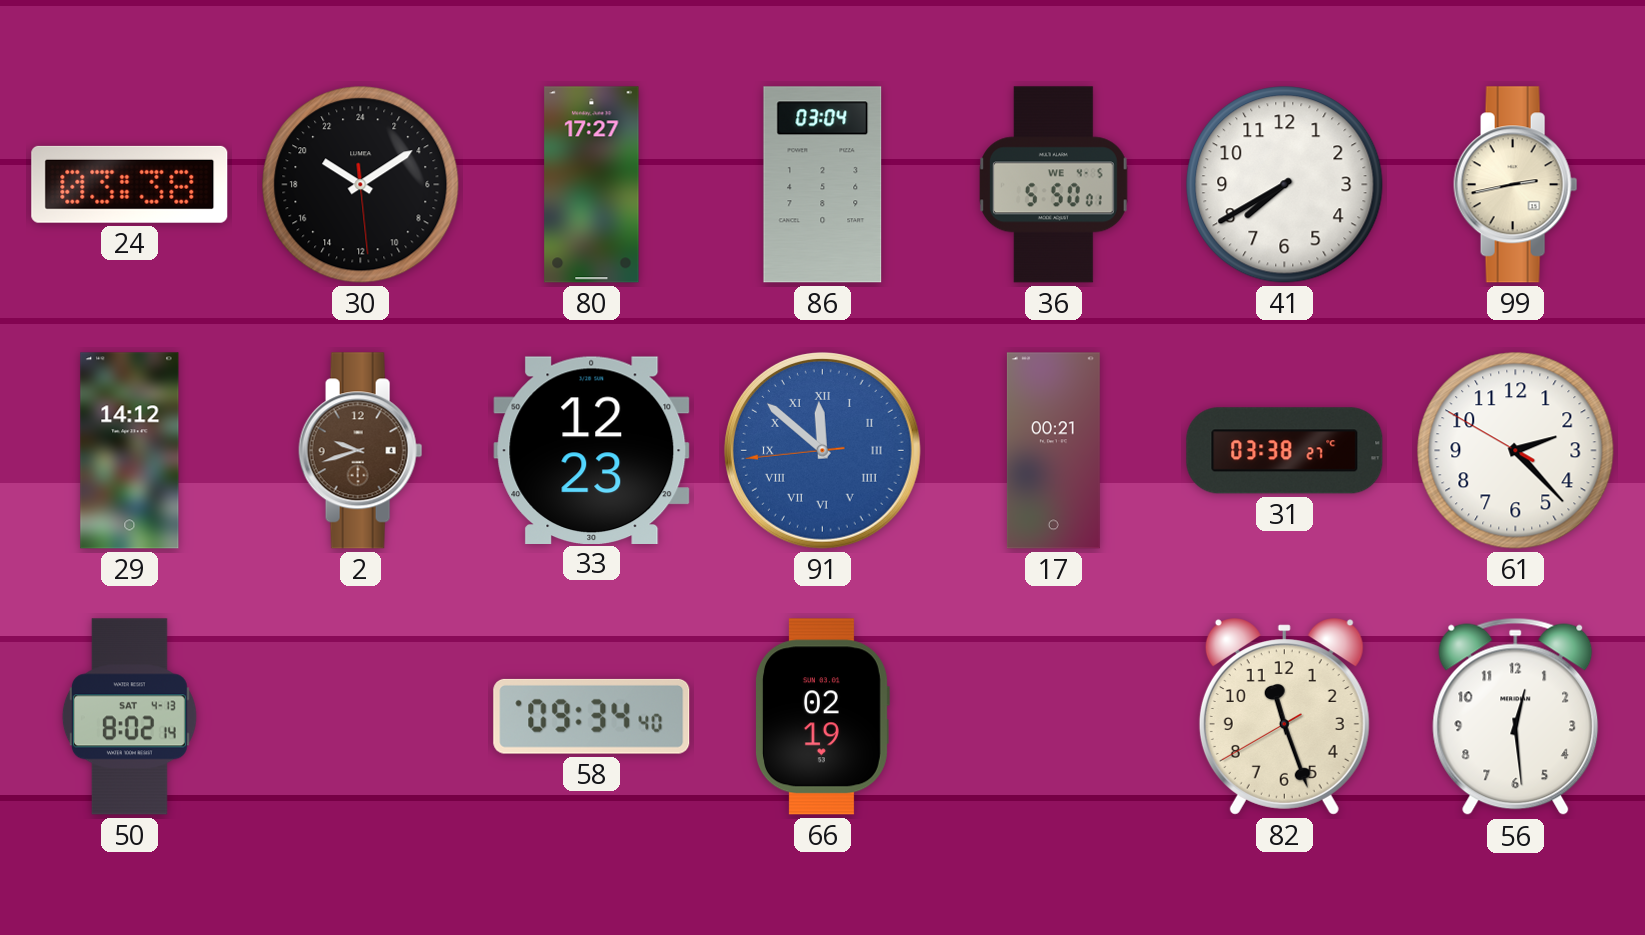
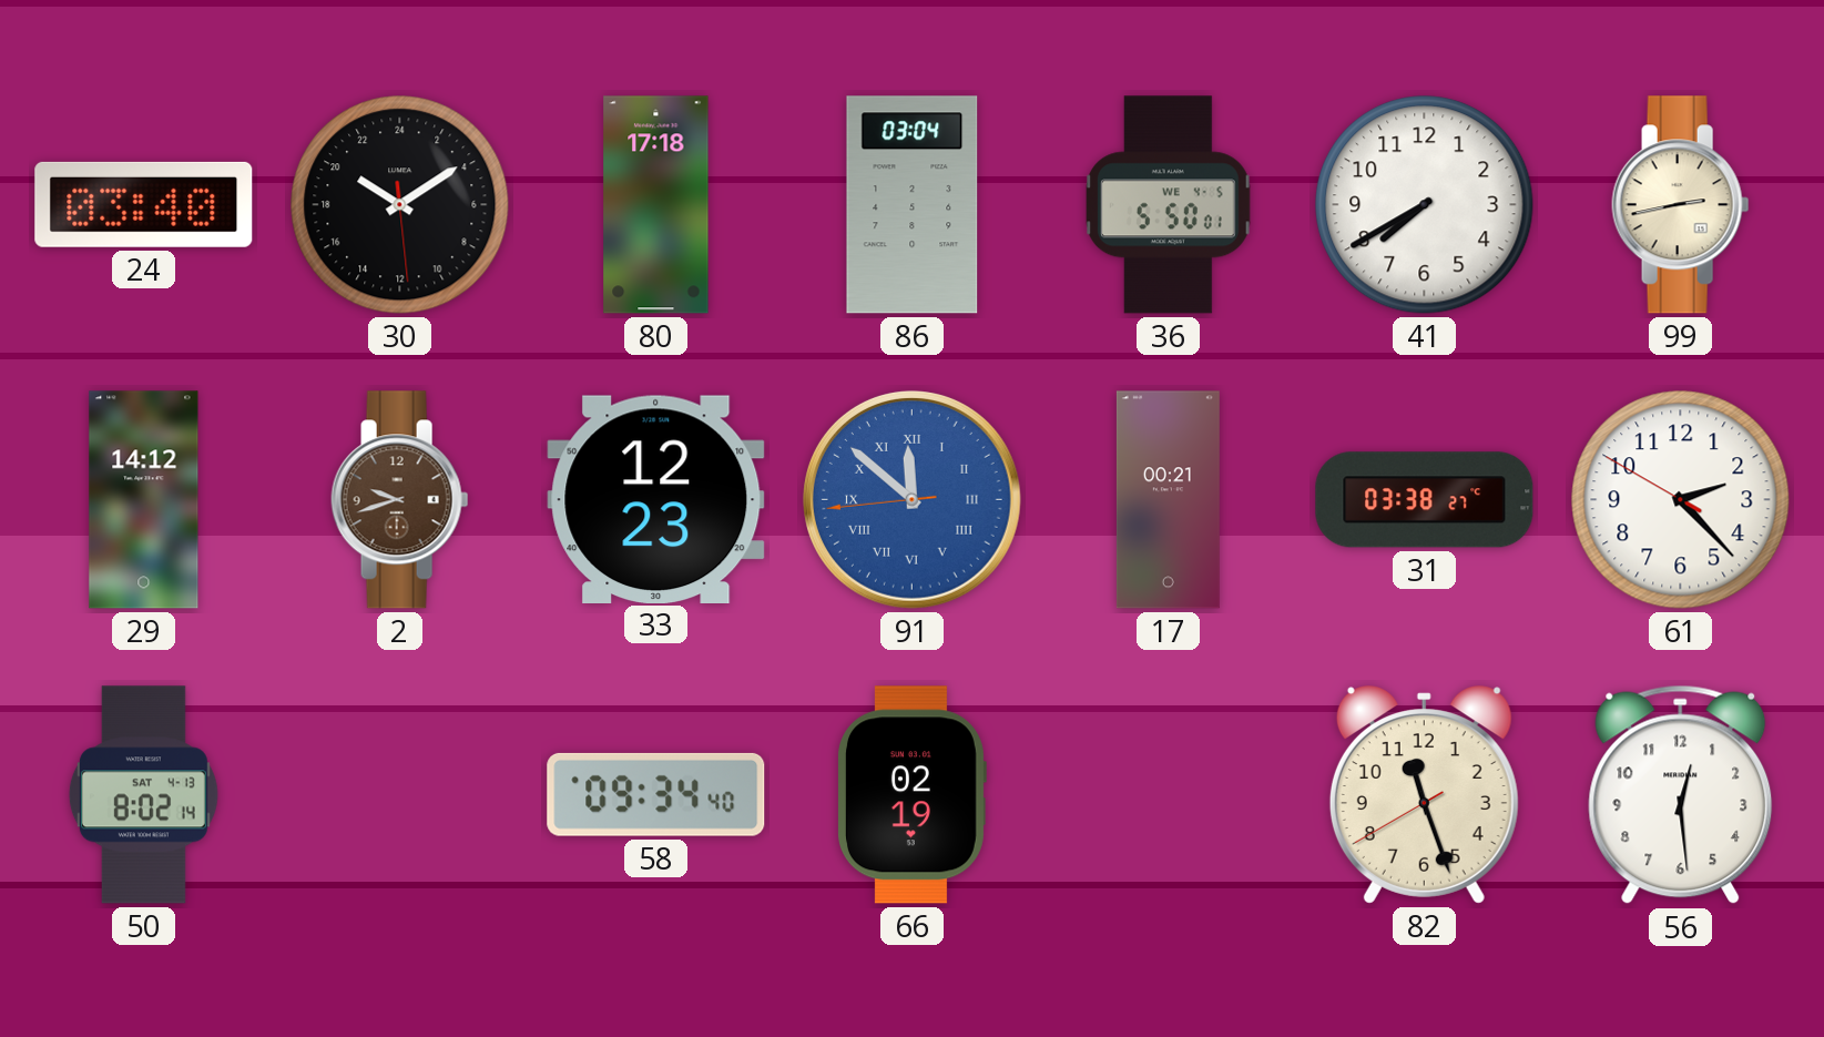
24: 03:38 -> 03:40 (144, 204)
80: 17:27 -> 17:18 (656, 205)
